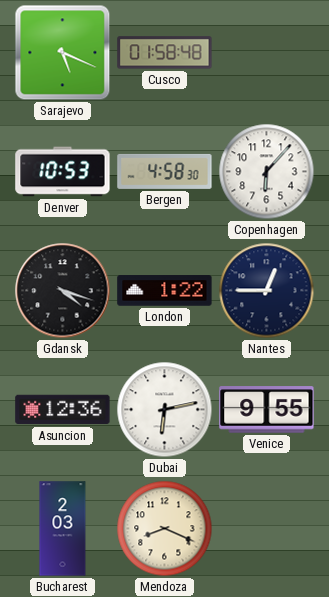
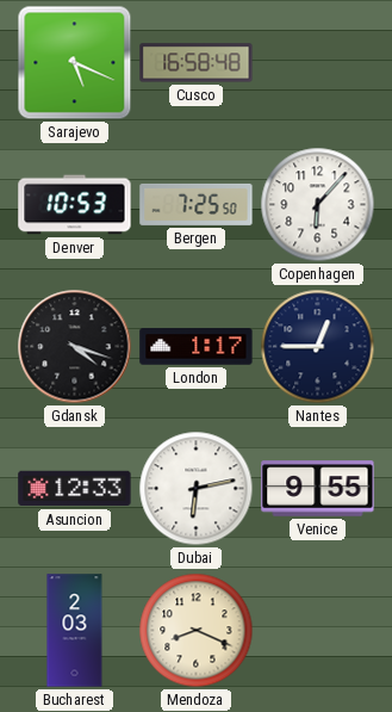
Cusco: 01:58 -> 16:58 (197, 63)
Bergen: 4:58 -> 7:25 (197, 204)
London: 1:22 -> 1:17 (197, 347)
Asuncion: 12:36 -> 12:33 (75, 489)
